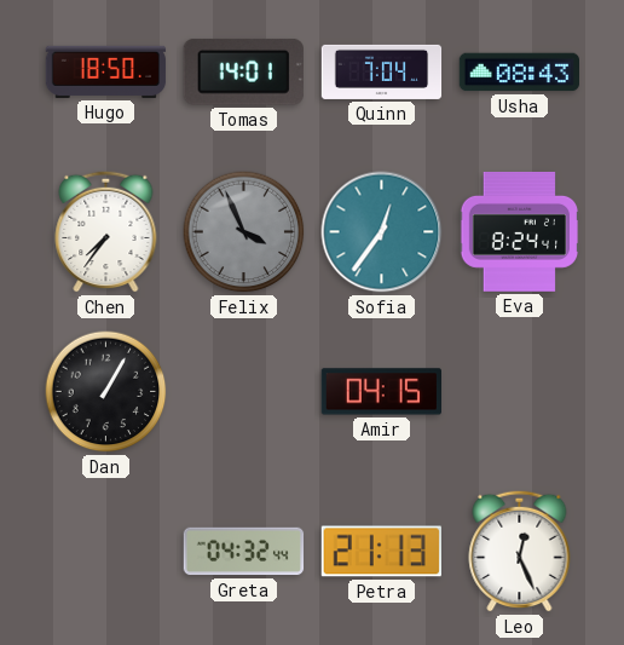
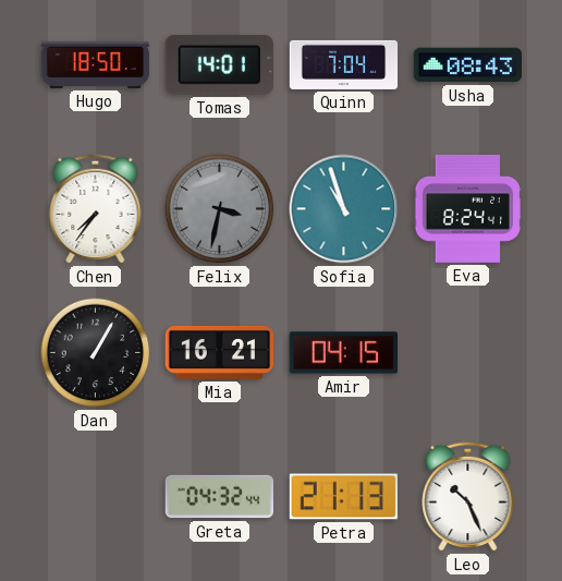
Felix: 3:56 -> 3:32 (220, 209)
Sofia: 12:36 -> 10:57 (344, 209)
Mia: none -> 16:21 (220, 352)
Leo: 12:26 -> 10:26 (468, 496)
